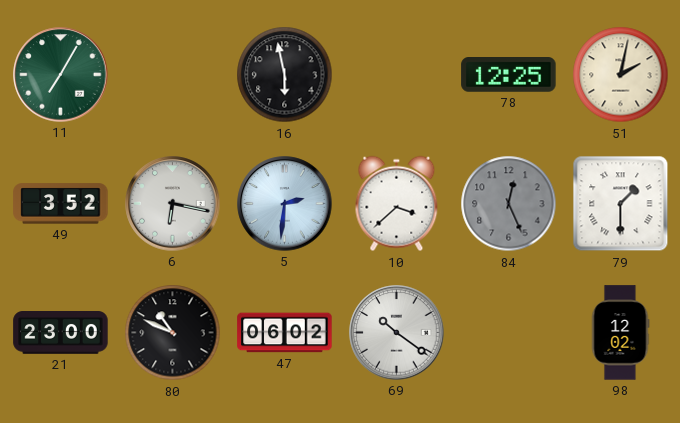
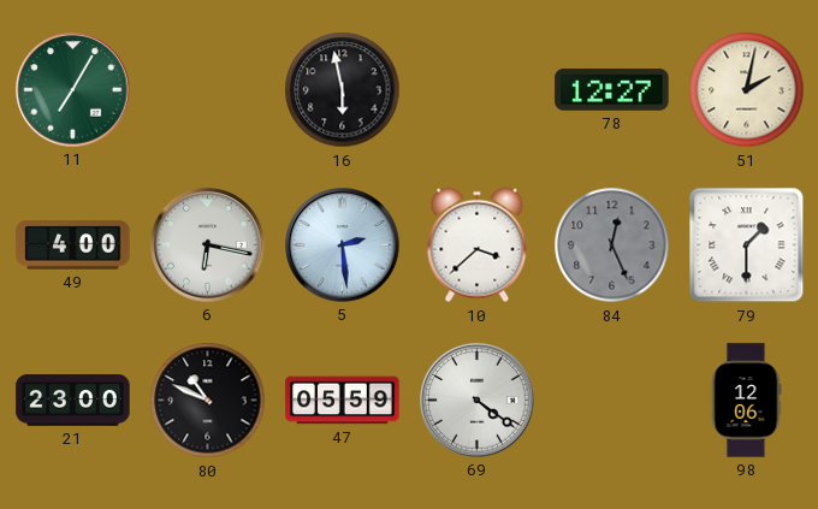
78: 12:25 -> 12:27 (612, 90)
49: 3:52 -> 4:00 (73, 245)
5: 2:31 -> 2:29 (343, 245)
47: 06:02 -> 05:59 (343, 401)
69: 10:21 -> 4:21 (478, 401)
98: 12:02 -> 12:06 (746, 401)
